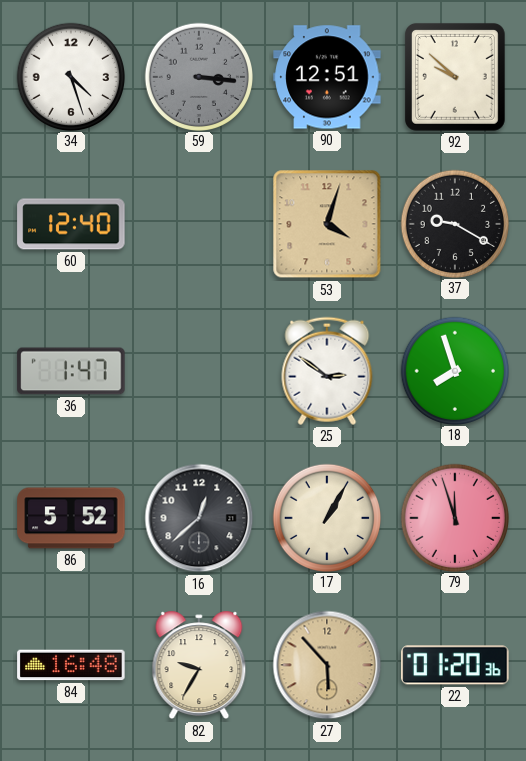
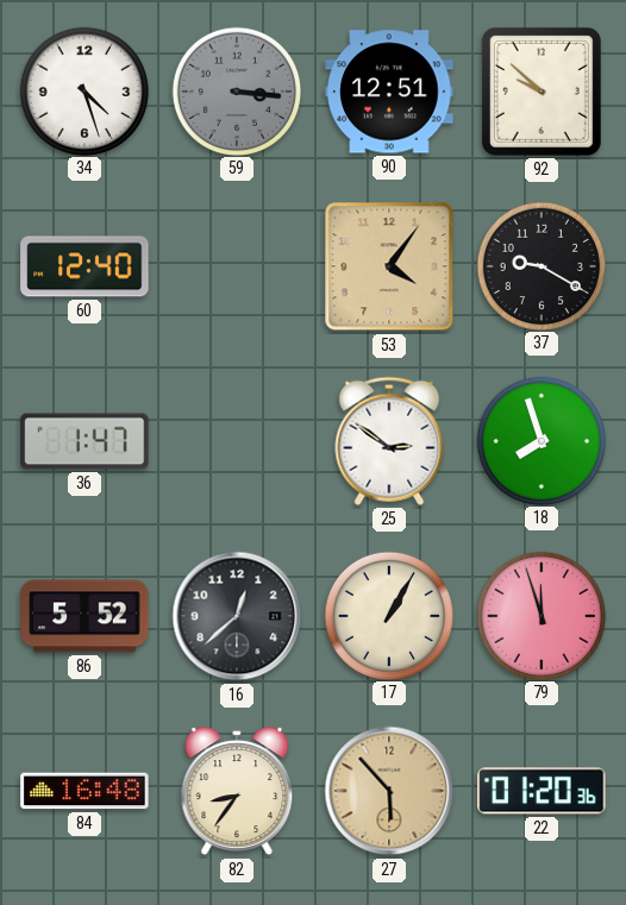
53: 4:03 -> 4:06 (389, 266)
82: 9:35 -> 8:36 (237, 791)
